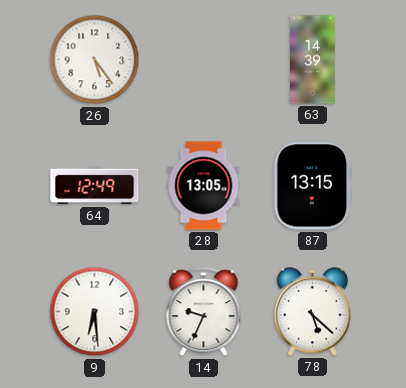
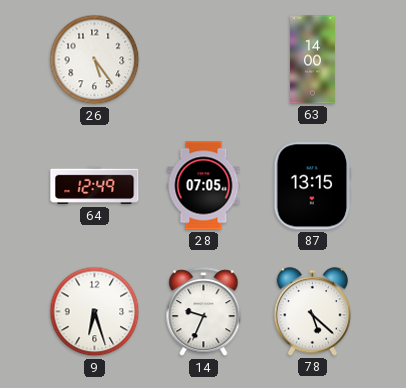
63: 14:39 -> 14:00 (313, 60)
28: 13:05 -> 07:05 (204, 186)
9: 6:29 -> 6:27 (95, 312)
